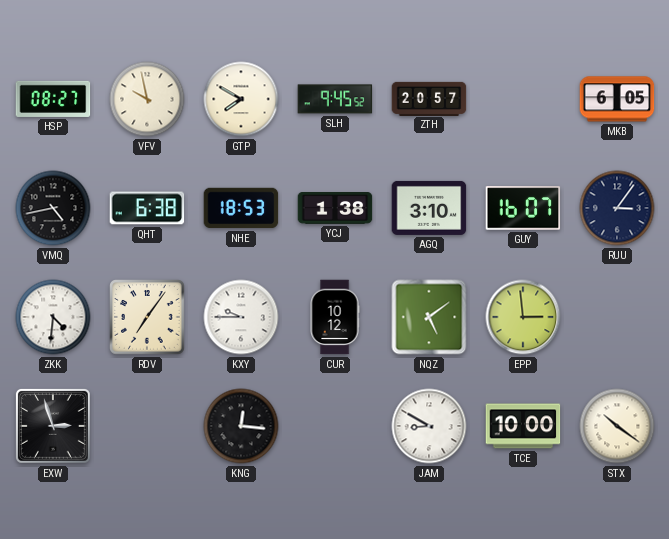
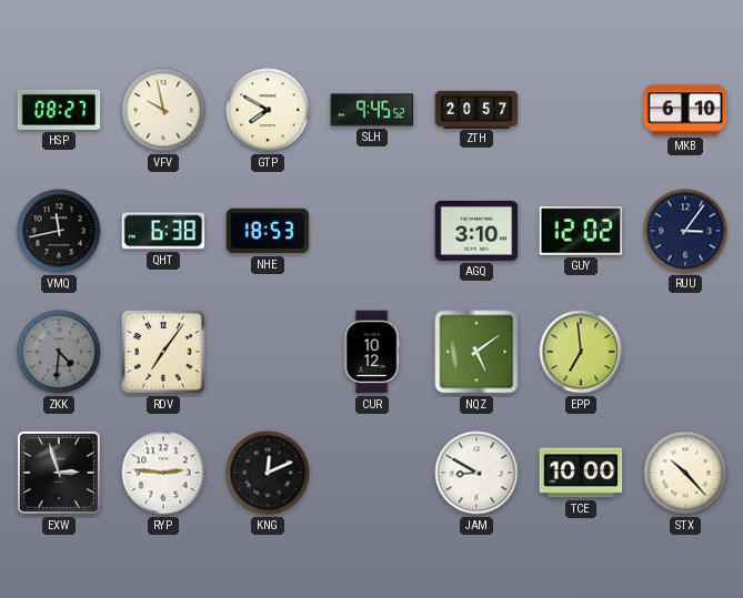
MKB: 6:05 -> 6:10 (685, 110)
VMQ: 4:43 -> 11:43 (59, 231)
YCJ: 1:38 -> none (335, 209)
GUY: 16:07 -> 12:02 (581, 231)
ZKK dial: white -> grey (59, 352)
KXY: 9:45 -> none (241, 317)
EPP: 2:59 -> 6:59 (581, 352)
RYP: none -> 2:46 (163, 473)
KNG: 12:16 -> 12:11 (268, 473)
STX: 10:21 -> 10:23 (685, 473)
